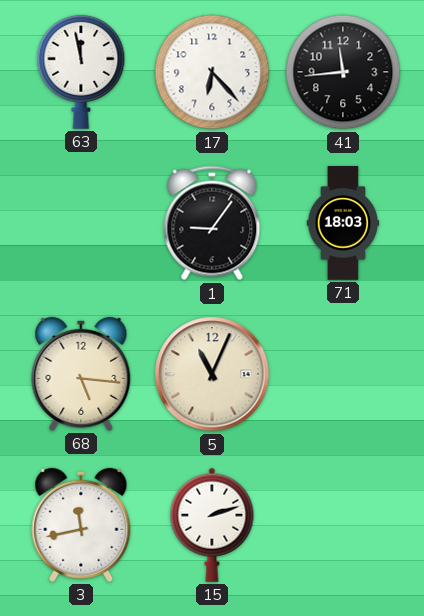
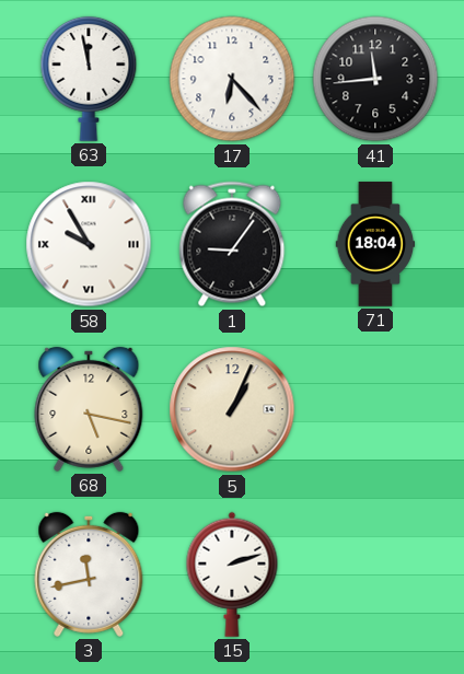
58: none -> 9:55 (89, 244)
71: 18:03 -> 18:04 (375, 244)
68: 5:16 -> 5:17 (89, 409)
5: 11:04 -> 1:04 (232, 409)
